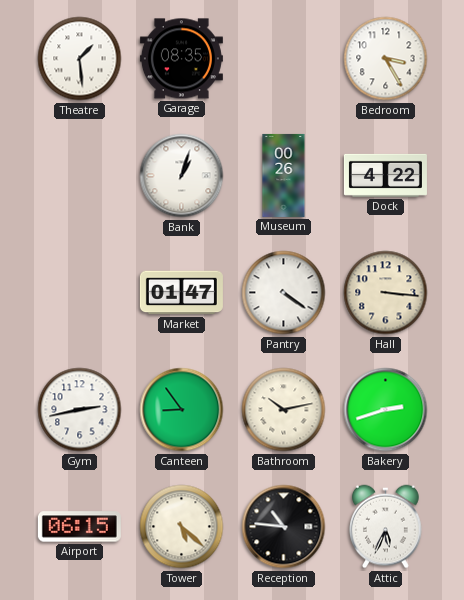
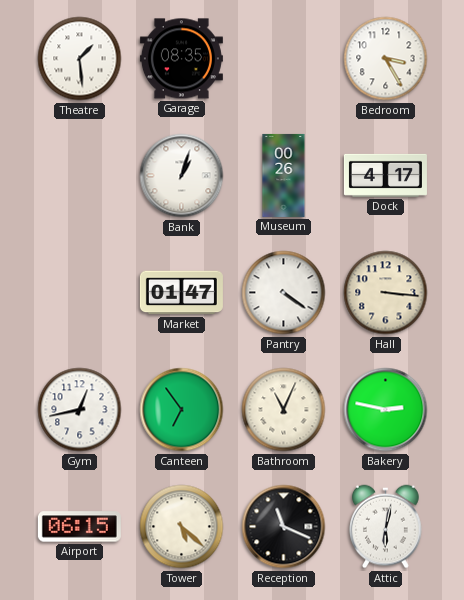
Dock: 4:22 -> 4:17 (385, 175)
Gym: 2:43 -> 12:43 (80, 410)
Canteen: 8:54 -> 6:54 (182, 410)
Bathroom: 10:13 -> 11:04 (284, 410)
Bakery: 2:42 -> 2:47 (386, 410)
Reception: 10:46 -> 11:19 (284, 527)
Attic: 5:34 -> 6:02 (386, 527)
